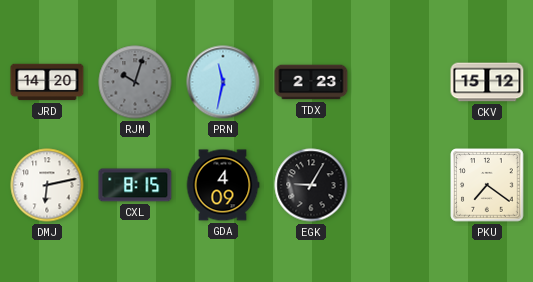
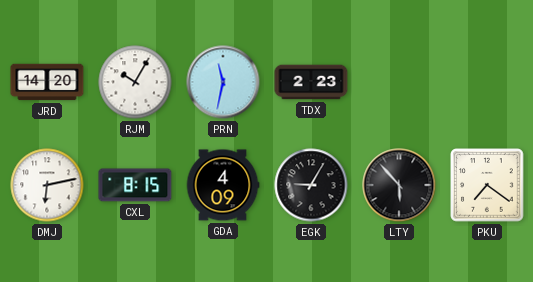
RJM: 10:03 -> 10:05 (135, 82)
RJM dial: grey -> white (135, 82)
CKV: 15:12 -> none (487, 82)
LTY: none -> 5:53 (399, 185)
